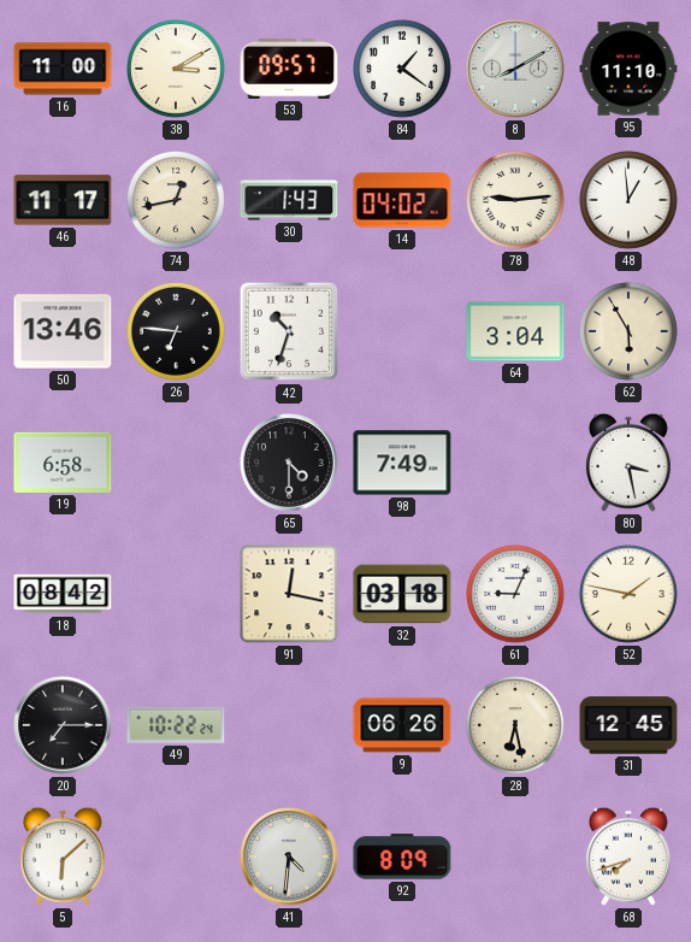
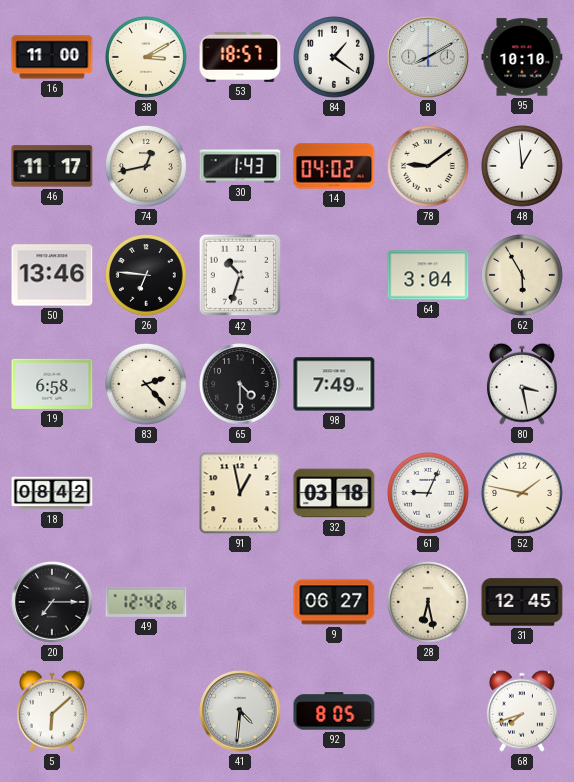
53: 09:57 -> 18:57 (240, 57)
95: 11:10 -> 10:10 (522, 57)
78: 9:14 -> 9:09 (429, 167)
83: none -> 2:23 (147, 385)
91: 12:17 -> 12:58 (240, 493)
49: 10:22 -> 12:42 (146, 602)
9: 06:26 -> 06:27 (334, 602)
92: 8:09 -> 8:05 (334, 711)
